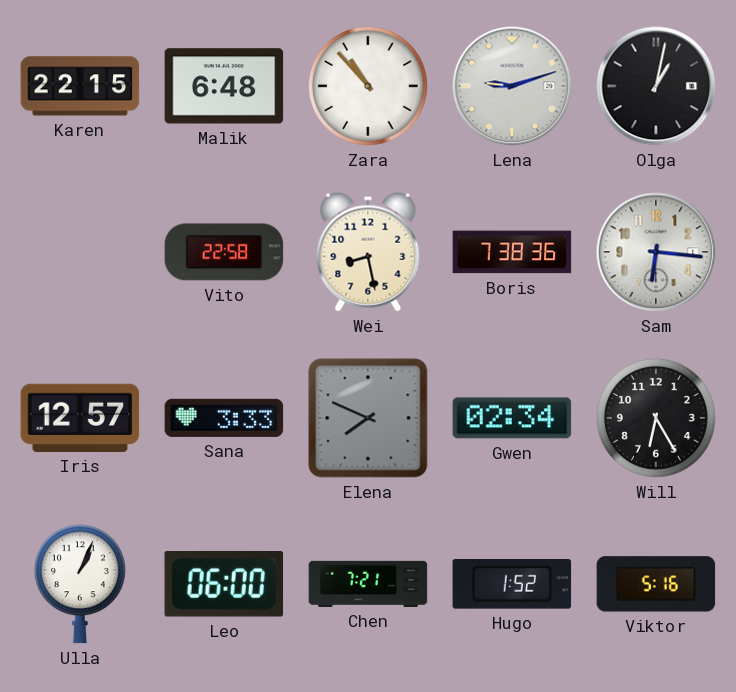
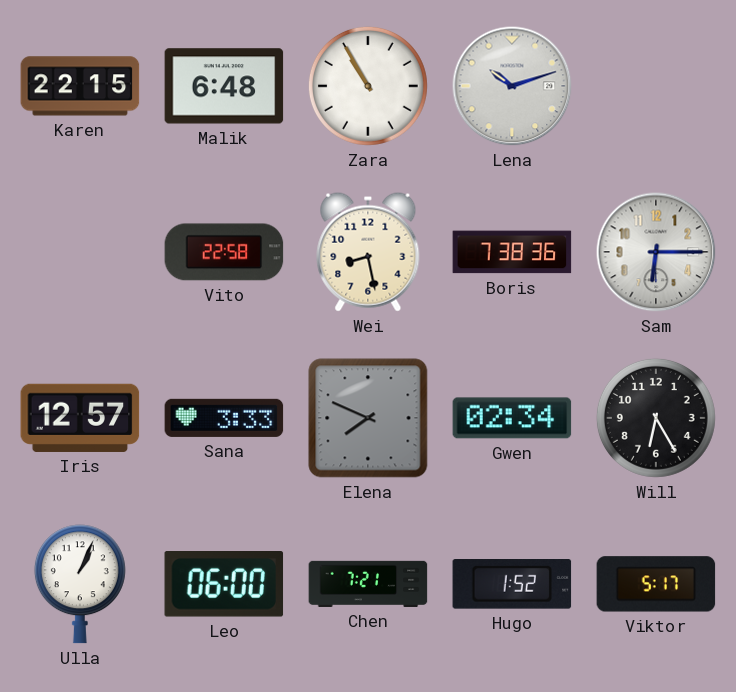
Zara: 10:53 -> 10:55 (368, 86)
Lena: 9:12 -> 10:12 (512, 86)
Olga: 1:02 -> none (656, 86)
Sam: 6:16 -> 6:15 (656, 252)
Viktor: 5:16 -> 5:17 (656, 584)
